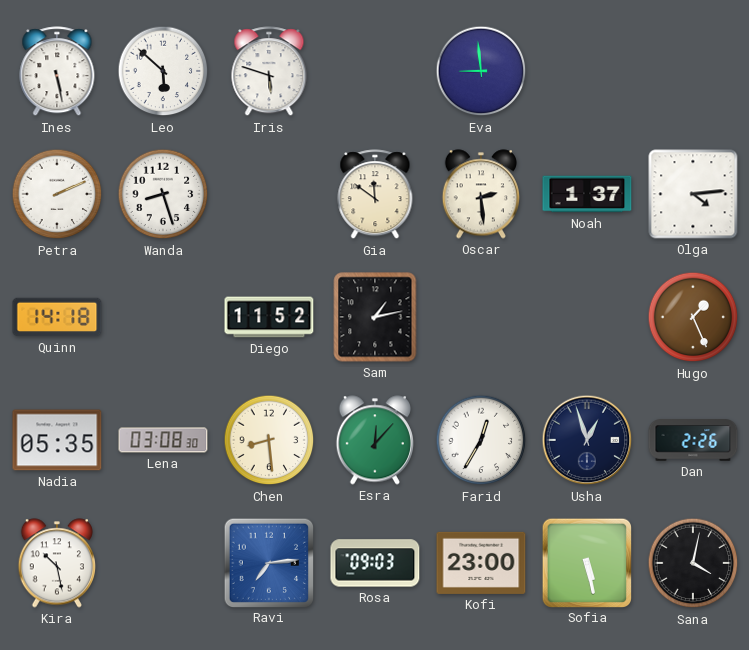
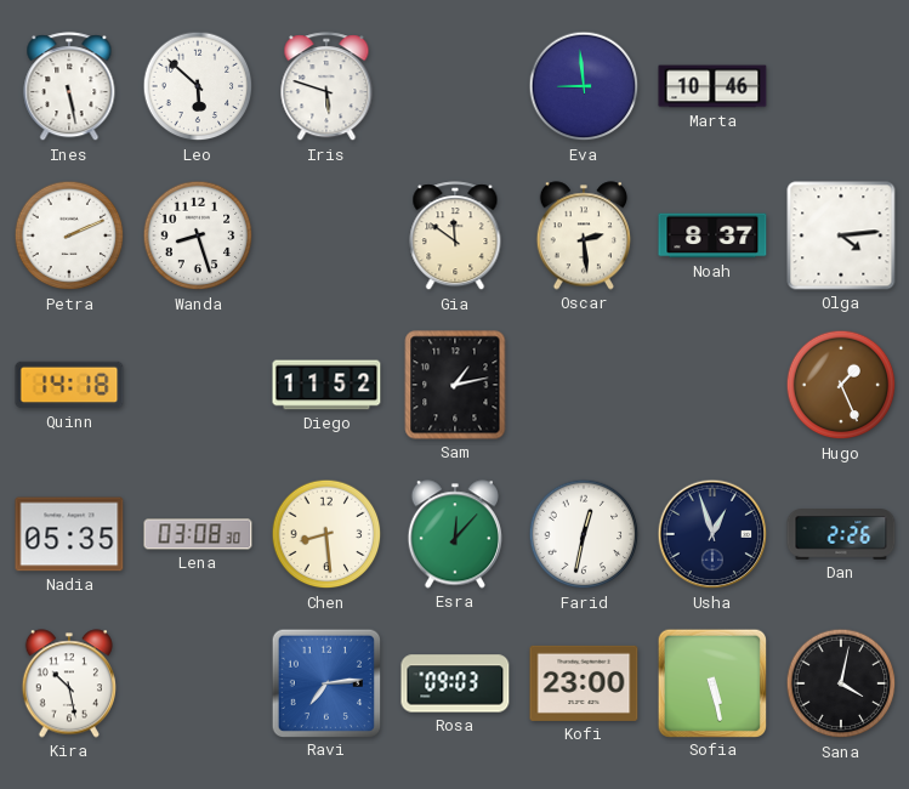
Marta: none -> 10:46 (712, 86)
Noah: 1:37 -> 8:37 (712, 235)
Farid: 12:35 -> 12:32 (584, 534)
